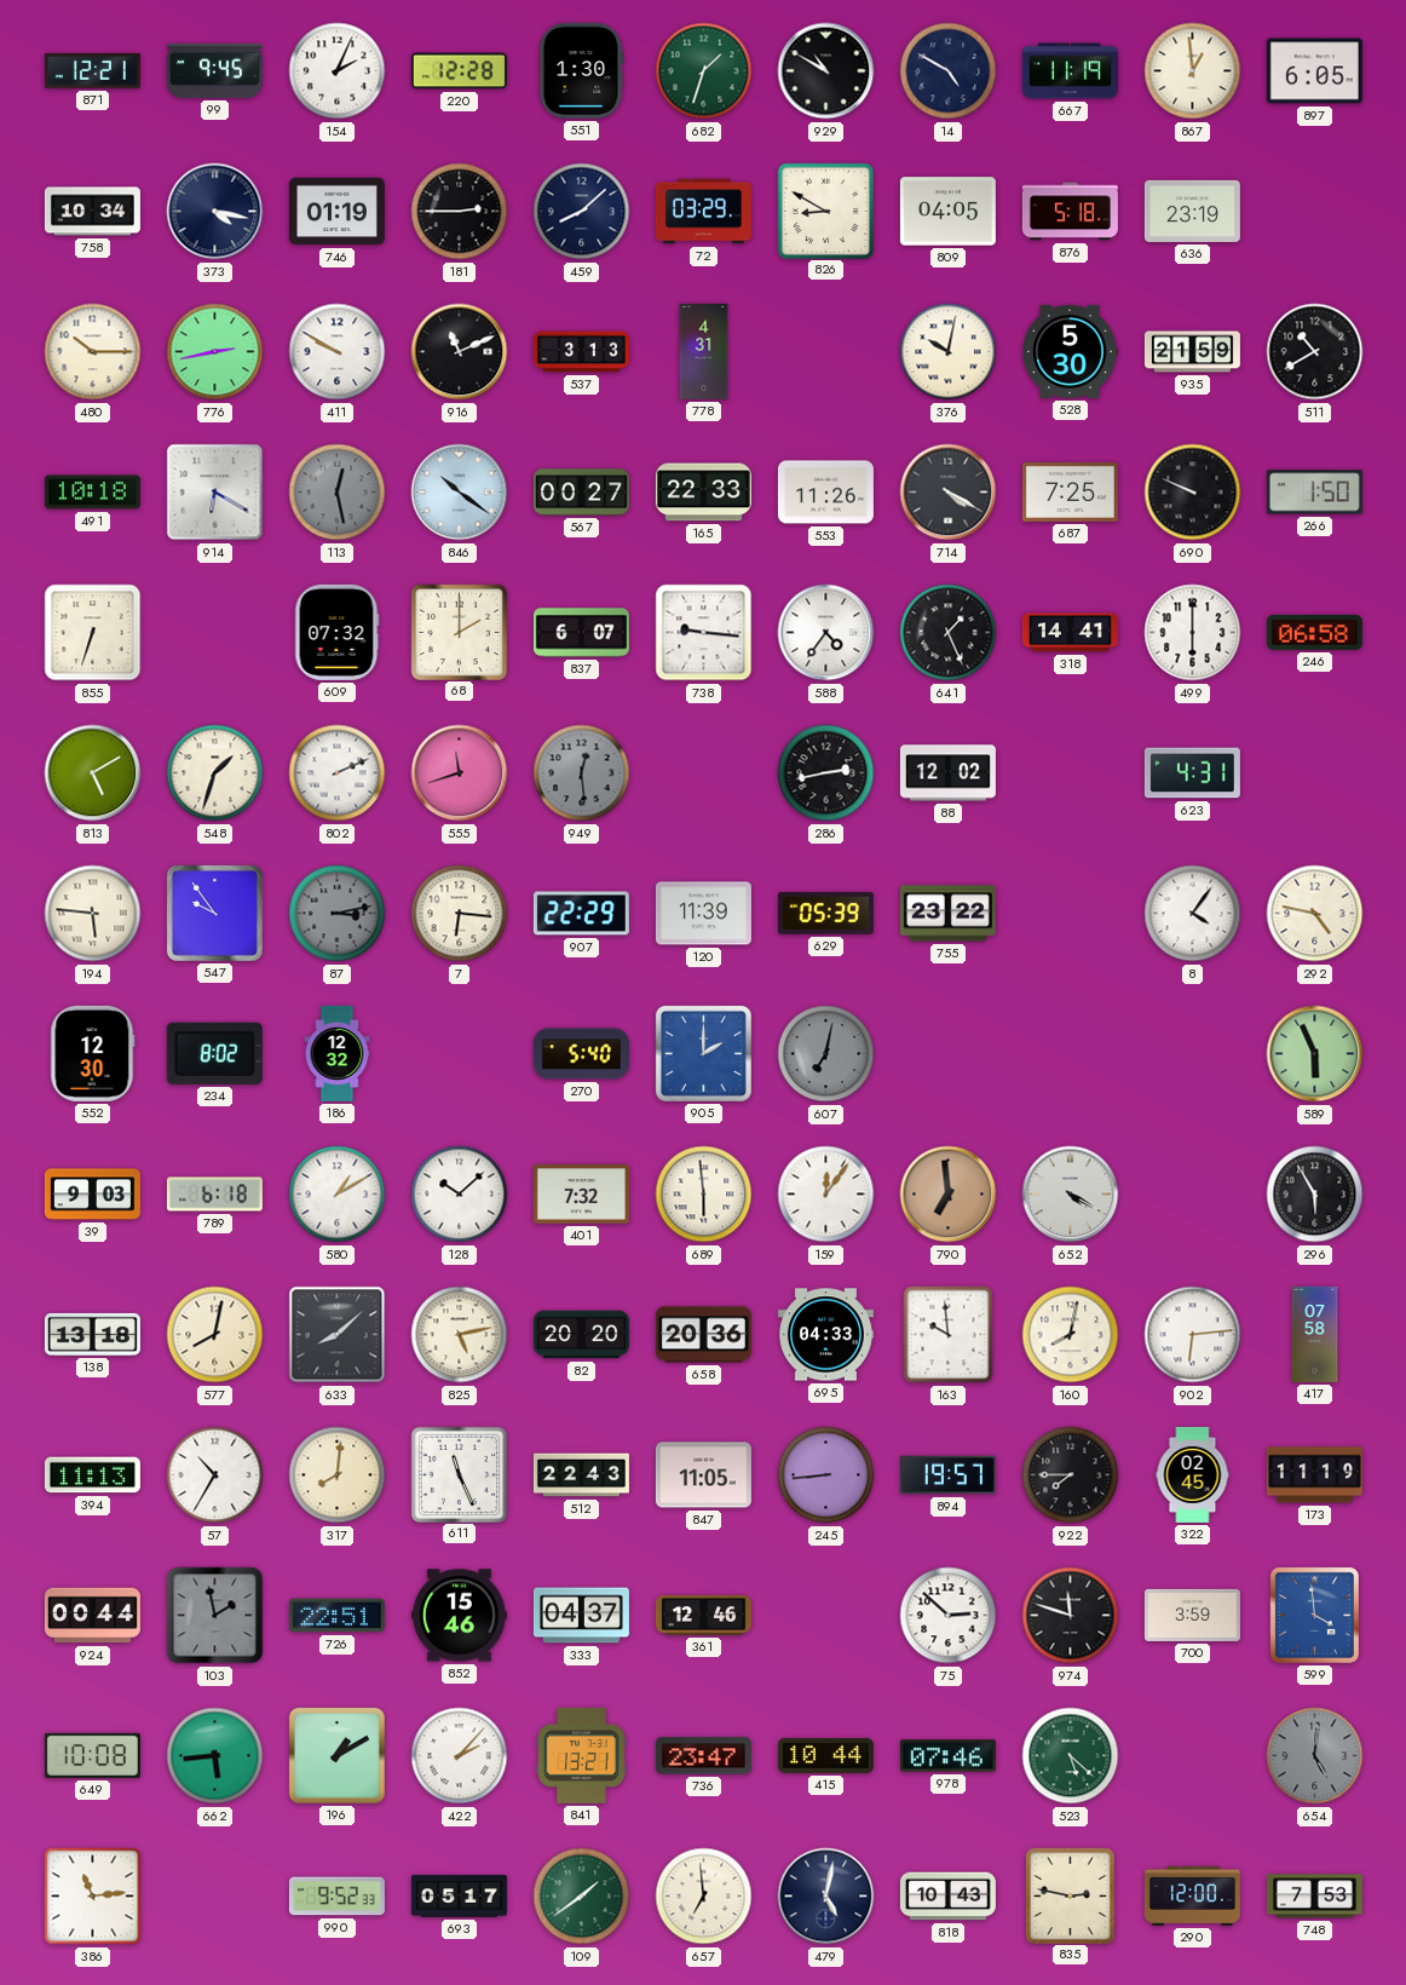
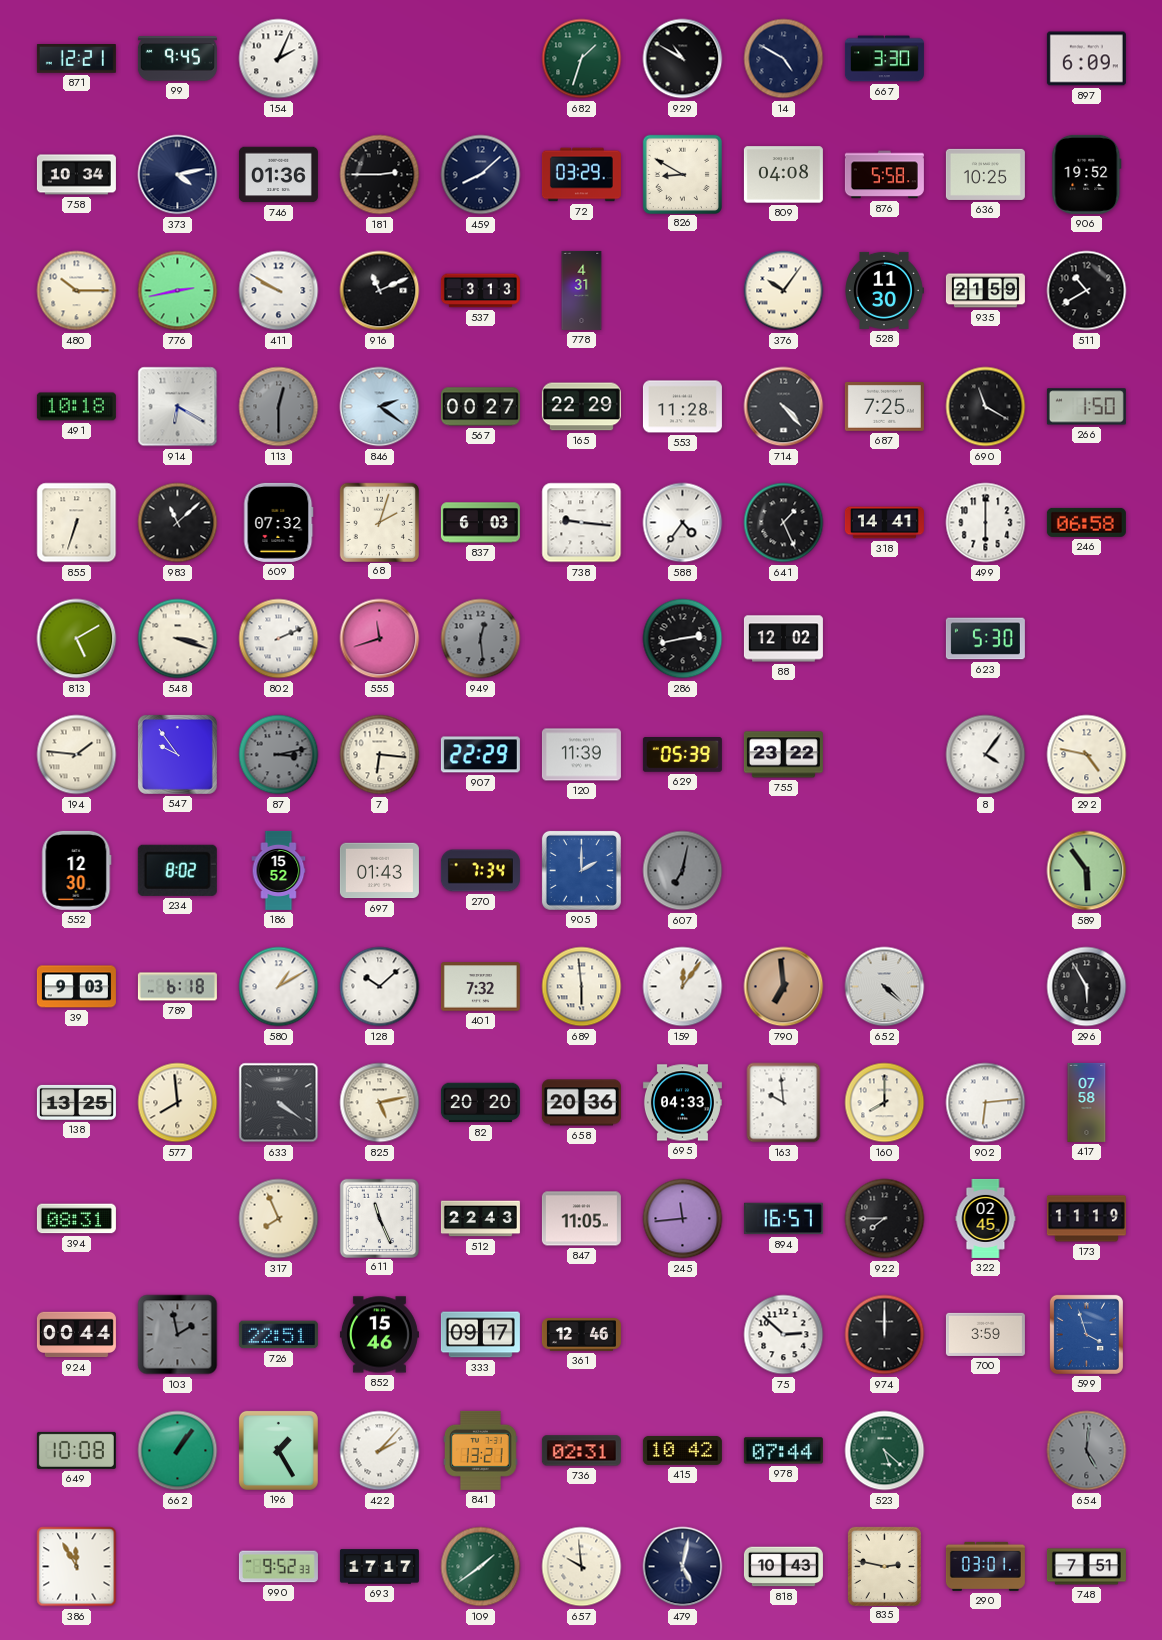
220: 12:28 -> none (459, 71)
551: 1:30 -> none (581, 70)
667: 11:19 -> 3:30 (884, 59)
867: 12:59 -> none (1193, 71)
897: 6:05 -> 6:09 (1086, 59)
373: 4:17 -> 4:13 (178, 175)
746: 01:19 -> 01:36 (278, 175)
809: 04:05 -> 04:08 (783, 175)
876: 5:18 -> 5:58 (884, 175)
636: 23:19 -> 10:25 (985, 174)
906: none -> 19:52 (1087, 174)
376: 10:02 -> 10:06 (784, 291)
528: 5:30 -> 11:30 (884, 290)
113: 12:28 -> 12:30 (279, 407)
846: 10:21 -> 2:21 (380, 407)
165: 22:33 -> 22:29 (581, 407)
553: 11:26 -> 11:28 (682, 407)
714: 4:20 -> 4:23 (784, 407)
690: 9:49 -> 11:20 (986, 407)
983: none -> 11:08 (178, 523)
68: 2:00 -> 2:03 (379, 522)
837: 6:07 -> 6:03 (480, 523)
548: 1:33 -> 3:18 (178, 639)
623: 4:31 -> 5:30 (985, 639)
194: 5:46 -> 1:46 (77, 755)
186: 12:32 -> 15:52 (279, 870)
697: none -> 01:43 (379, 871)
270: 5:40 -> 7:34 (480, 871)
589: 5:56 -> 5:54 (1087, 871)
652: 4:20 -> 4:22 (885, 987)
138: 13:18 -> 13:25 (76, 1102)
577: 8:02 -> 7:59 (178, 1103)
633: 8:08 -> 4:21 (279, 1103)
160: 8:02 -> 8:00 (885, 1103)
394: 11:13 -> 08:31 (76, 1219)
57: 10:35 -> none (215, 1475)
317: 8:01 -> 7:56 (279, 1219)
245: 8:44 -> 11:44 (683, 1219)
894: 19:57 -> 16:57 (783, 1219)
333: 04:37 -> 09:17 (480, 1335)
974: 11:48 -> 12:00 (885, 1335)
599: 3:59 -> 3:57 (1086, 1334)
662: 5:44 -> 1:06 (178, 1451)
196: 1:10 -> 1:25 (278, 1450)
736: 23:47 -> 02:31 (581, 1451)
415: 10:44 -> 10:42 (682, 1450)
978: 07:46 -> 07:44 (783, 1451)
386: 11:14 -> 11:55 (77, 1567)
693: 05:17 -> 17:17 (379, 1567)
657: 6:59 -> 9:59 (582, 1567)
290: 12:00 -> 03:01 (985, 1566)
748: 7:53 -> 7:51 (1086, 1567)
